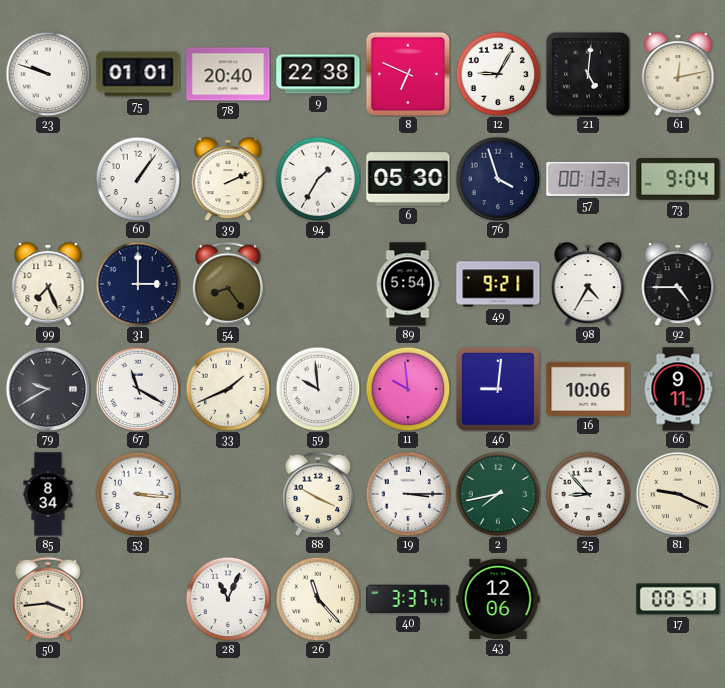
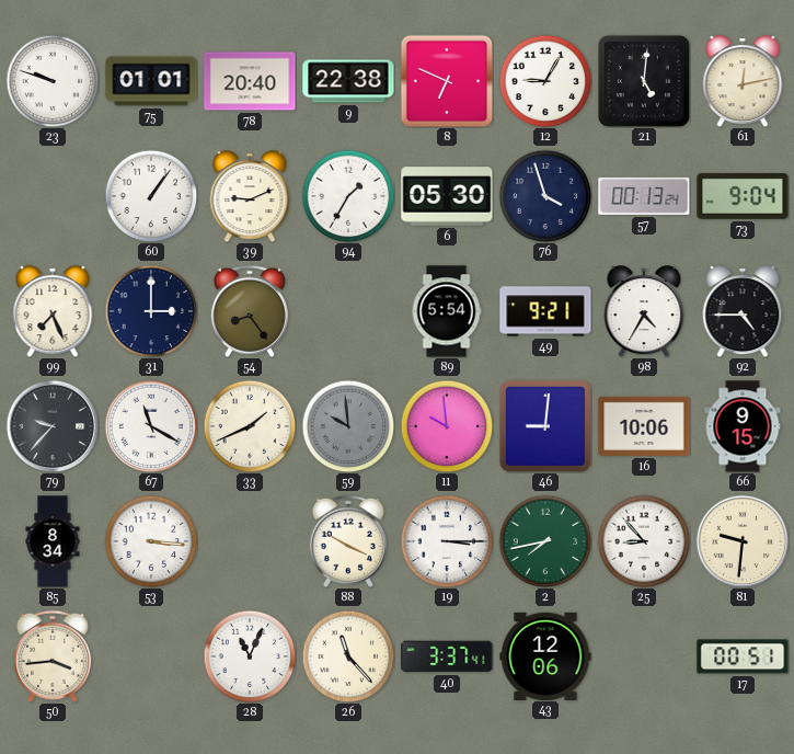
39: 2:11 -> 9:11 (250, 196)
79: 9:40 -> 9:37 (53, 426)
59 dial: white -> grey (348, 426)
66: 9:11 -> 9:15 (743, 426)
81: 9:19 -> 9:31 (743, 541)
